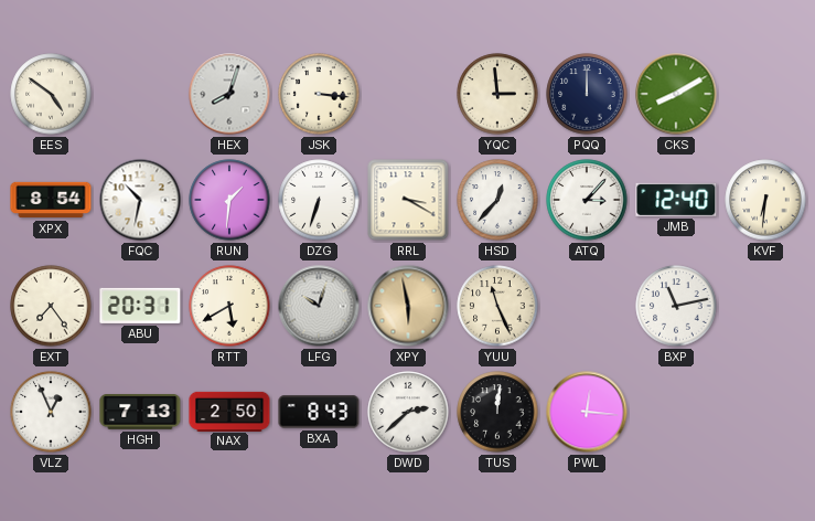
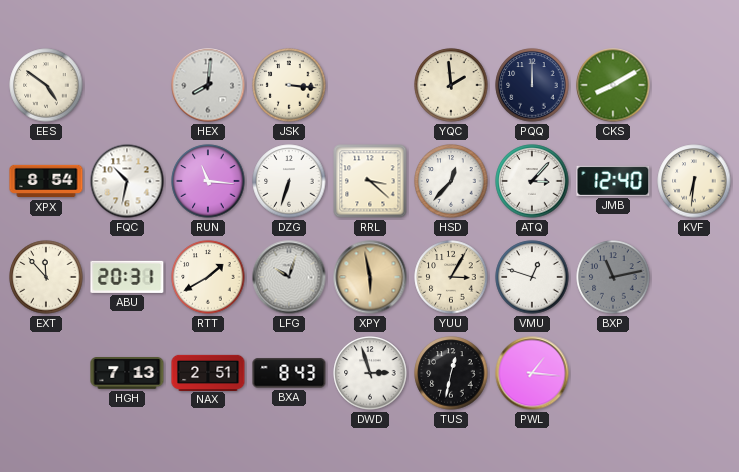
HEX: 8:03 -> 8:01 (208, 85)
YQC: 2:59 -> 1:59 (451, 85)
RUN: 1:31 -> 11:16 (208, 181)
RRL: 3:20 -> 3:22 (370, 181)
EXT: 7:24 -> 11:53 (46, 277)
RTT: 5:40 -> 1:40 (208, 277)
YUU: 11:26 -> 3:05 (451, 277)
VMU: none -> 12:48 (532, 277)
BXP dial: white -> grey (613, 277)
VLZ: 12:56 -> none (51, 412)
NAX: 2:50 -> 2:51 (208, 372)
DWD: 2:38 -> 2:57 (370, 373)
TUS: 12:01 -> 12:32 (451, 373)
PWL: 12:16 -> 1:16 (532, 373)
